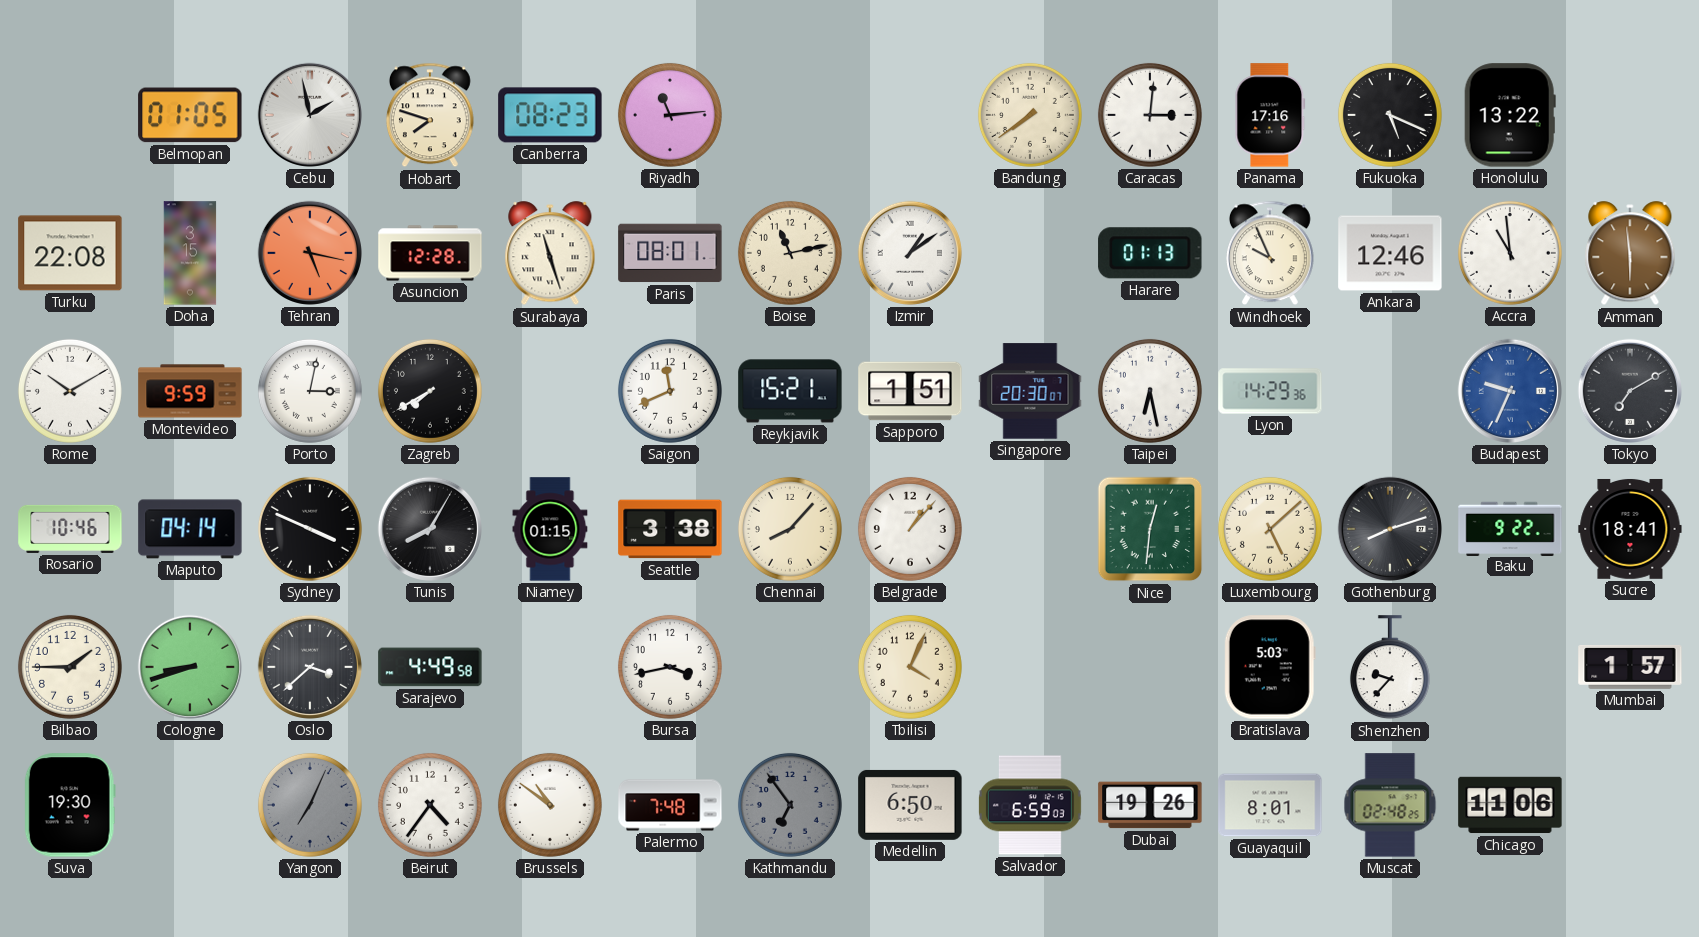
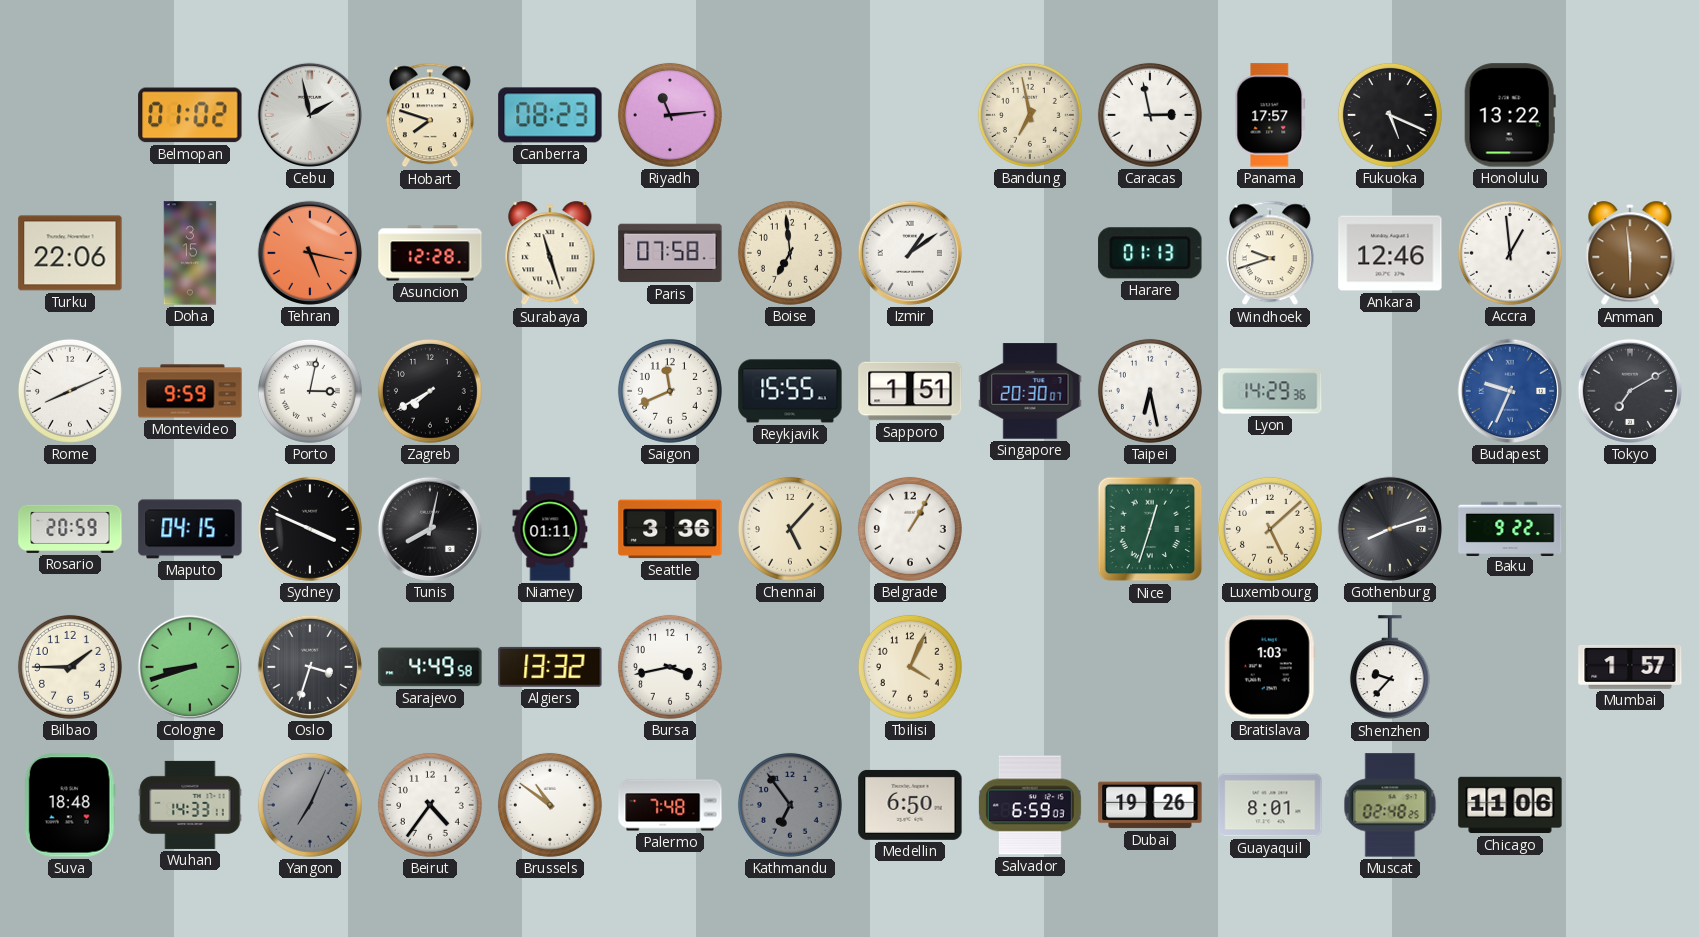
Belmopan: 01:05 -> 01:02 (190, 115)
Bandung: 7:39 -> 6:58 (1030, 115)
Caracas: 3:01 -> 2:58 (1150, 115)
Panama: 17:16 -> 17:57 (1270, 115)
Turku: 22:08 -> 22:06 (70, 253)
Paris: 08:01 -> 07:58 (670, 253)
Boise: 11:13 -> 6:59 (790, 253)
Windhoek: 9:56 -> 9:42 (1270, 253)
Accra: 10:59 -> 12:59 (1510, 253)
Rome: 10:10 -> 8:11 (70, 391)
Reykjavik: 15:21 -> 15:55 (790, 391)
Rosario: 10:46 -> 20:59 (70, 529)
Maputo: 04:14 -> 04:15 (190, 529)
Tunis: 8:05 -> 8:02 (430, 529)
Niamey: 01:15 -> 01:11 (550, 529)
Seattle: 3:38 -> 3:36 (670, 529)
Chennai: 8:07 -> 5:07 (790, 529)
Belgrade: 1:07 -> 1:05 (910, 529)
Nice: 12:31 -> 12:33 (1150, 529)
Sucre: 18:41 -> none (1630, 529)
Oslo: 3:38 -> 3:33 (310, 667)
Algiers: none -> 13:32 (550, 667)
Bratislava: 5:03 -> 1:03 (1270, 667)
Suva: 19:30 -> 18:48 (70, 805)
Wuhan: none -> 14:33 (190, 805)
